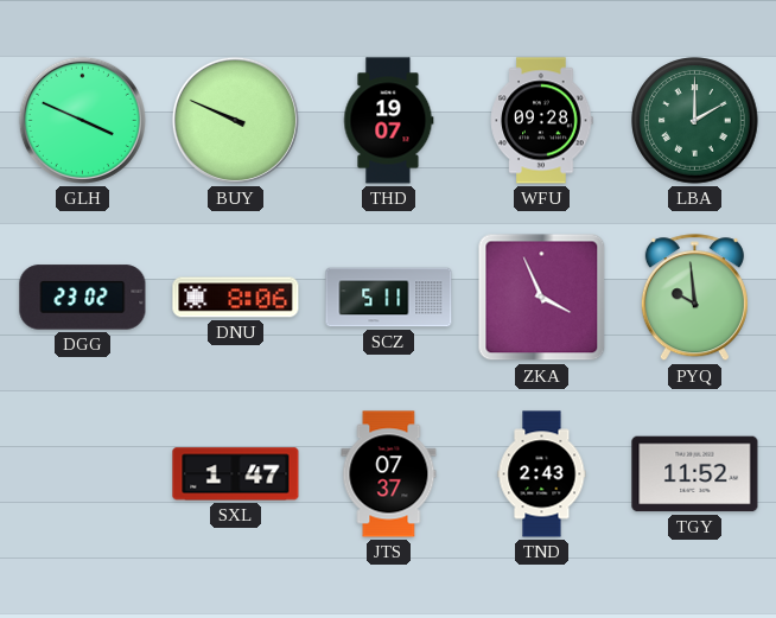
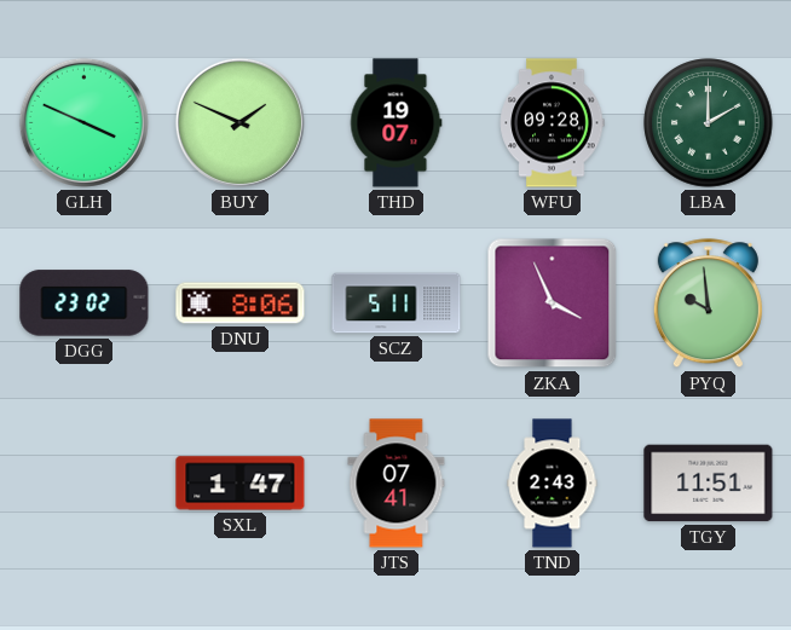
BUY: 9:49 -> 1:49 (239, 122)
JTS: 07:37 -> 07:41 (397, 484)
TGY: 11:52 -> 11:51 (709, 484)
